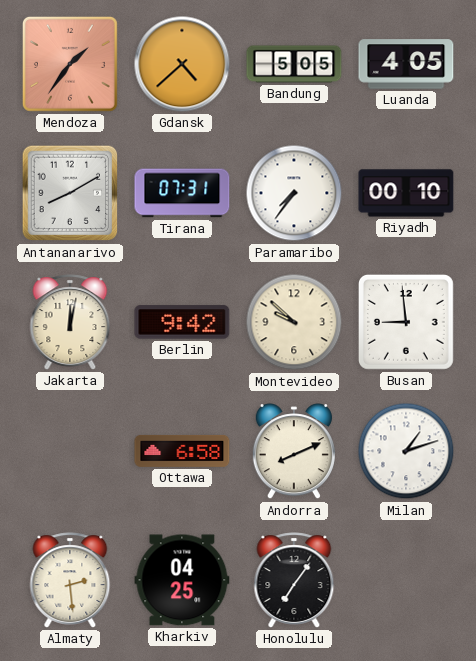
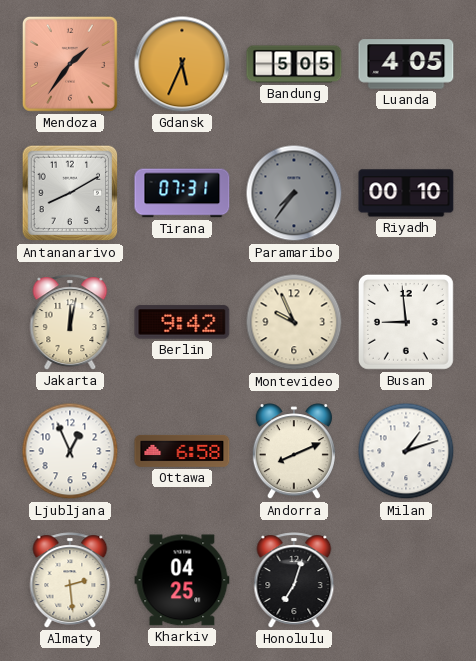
Gdansk: 4:38 -> 5:34 (182, 64)
Paramaribo dial: white -> grey (294, 193)
Montevideo: 9:52 -> 9:56 (294, 322)
Ljubljana: none -> 12:56 (70, 451)
Honolulu: 7:06 -> 7:03 (294, 580)
